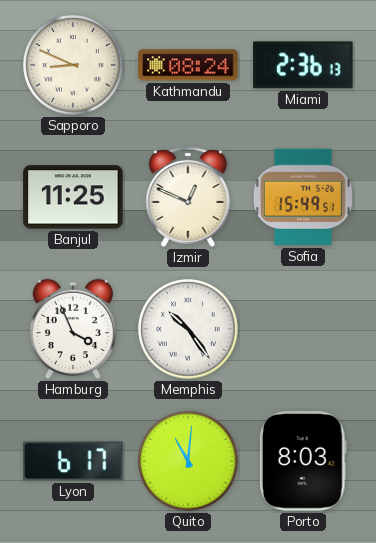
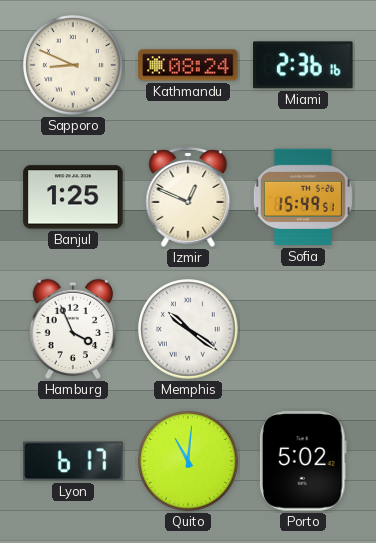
Miami: 2:36:13 -> 2:36:16 (303, 65)
Banjul: 11:25 -> 1:25 (73, 197)
Memphis: 10:24 -> 10:21 (189, 330)
Porto: 8:03 -> 5:02 (303, 461)
